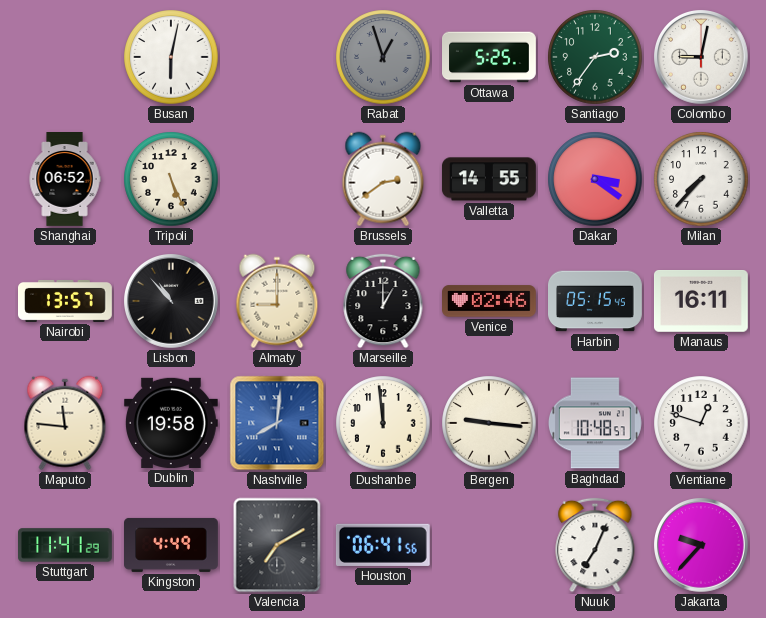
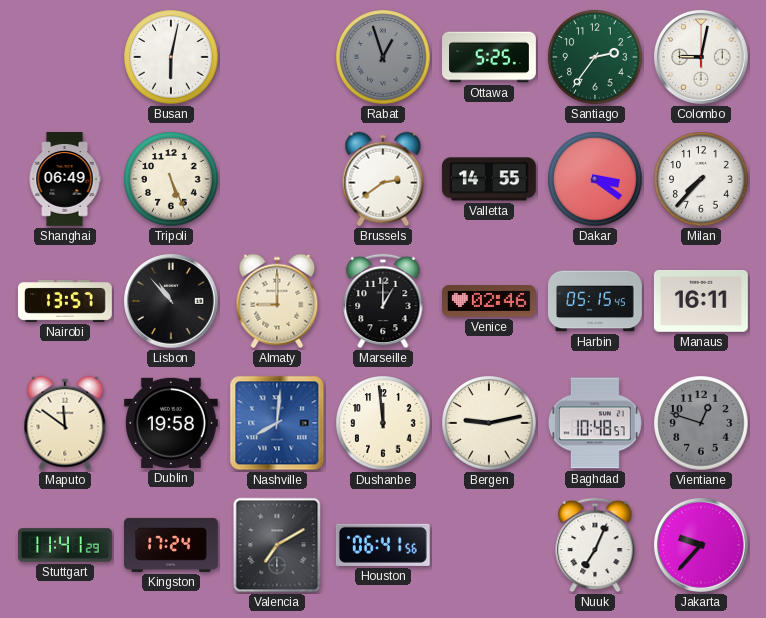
Shanghai: 06:52 -> 06:49 (65, 180)
Maputo: 11:46 -> 11:51 (65, 423)
Bergen: 9:16 -> 9:13 (489, 423)
Vientiane dial: white -> grey (701, 423)
Kingston: 4:49 -> 17:24 (172, 545)
